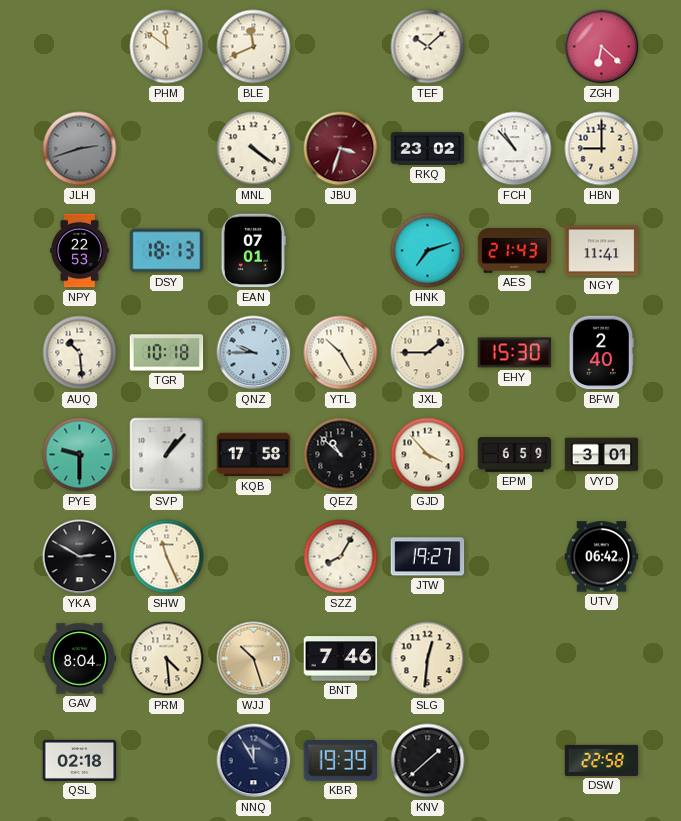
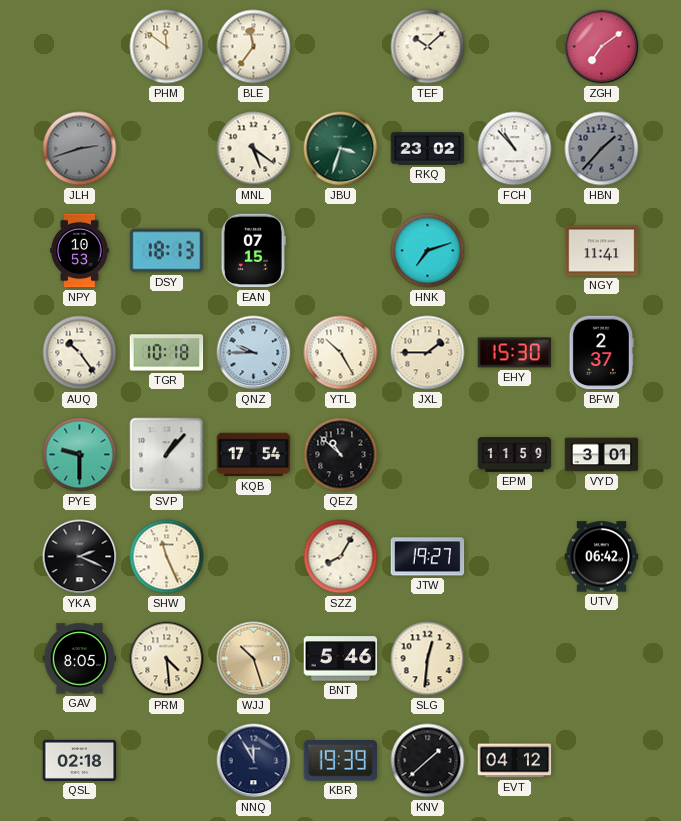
BLE: 11:41 -> 11:36 (254, 47)
ZGH: 6:22 -> 7:09 (602, 47)
MNL: 4:21 -> 5:21 (254, 149)
JBU dial: burgundy -> green (341, 149)
HBN: 9:00 -> 1:37 (602, 149)
HBN dial: cream -> grey (602, 149)
NPY: 22:53 -> 10:53 (80, 251)
EAN: 07:01 -> 07:15 (253, 251)
AES: 21:43 -> none (515, 251)
AUQ: 10:29 -> 10:24 (80, 353)
BFW: 2:40 -> 2:37 (601, 353)
KQB: 17:58 -> 17:54 (254, 455)
GJD: 3:53 -> none (428, 455)
EPM: 6:59 -> 11:59 (515, 455)
YKA: 2:50 -> 2:19 (80, 557)
GAV: 8:04 -> 8:05 (80, 659)
BNT: 7:46 -> 5:46 (341, 659)
EVT: none -> 04:12 (515, 761)
DSW: 22:58 -> none (602, 760)
